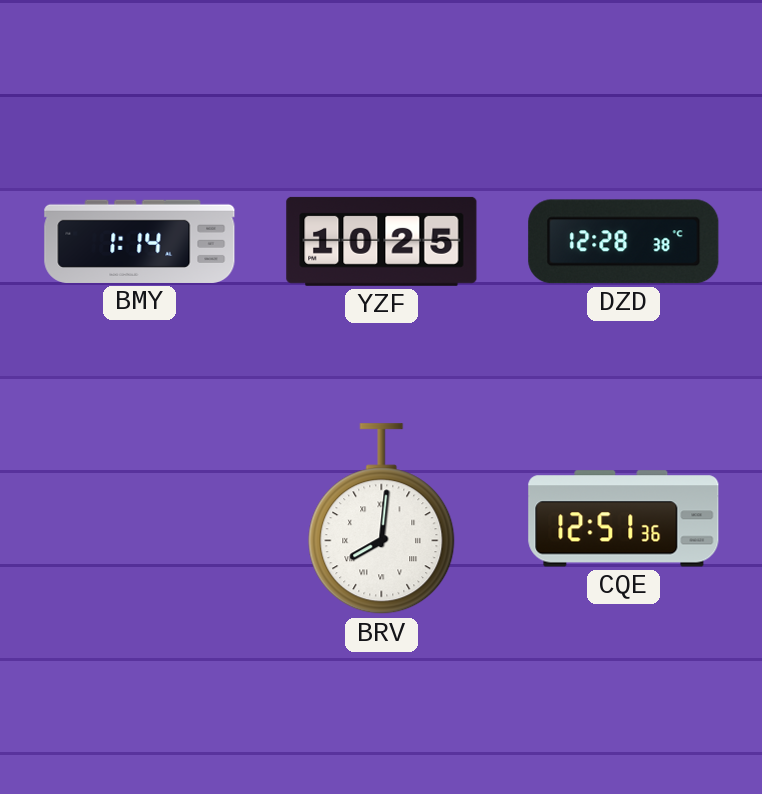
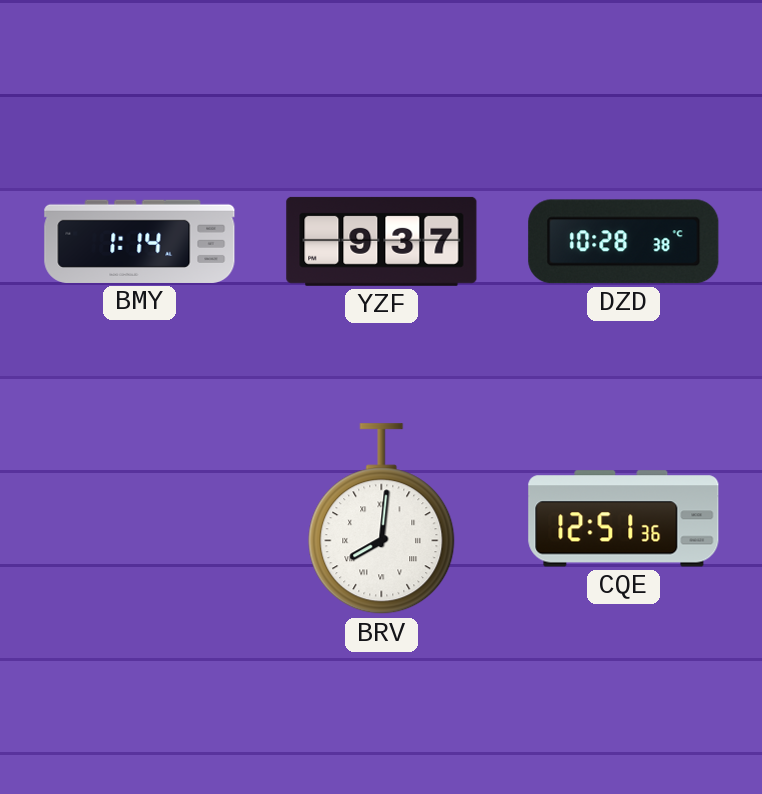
YZF: 10:25 -> 9:37 (382, 241)
DZD: 12:28 -> 10:28 (624, 242)
